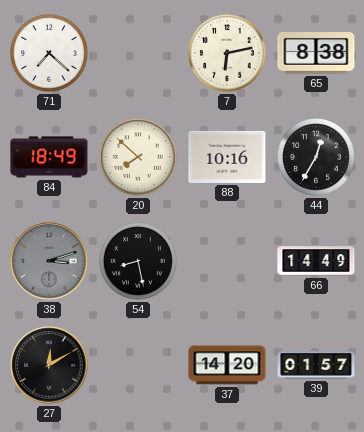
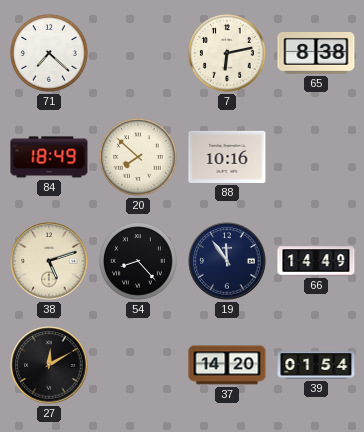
44: 12:35 -> none (317, 158)
38: 3:12 -> 5:12 (49, 261)
38 dial: grey -> cream (49, 261)
54: 8:28 -> 8:23 (139, 262)
19: none -> 11:54 (227, 261)
39: 01:57 -> 01:54 (316, 365)
